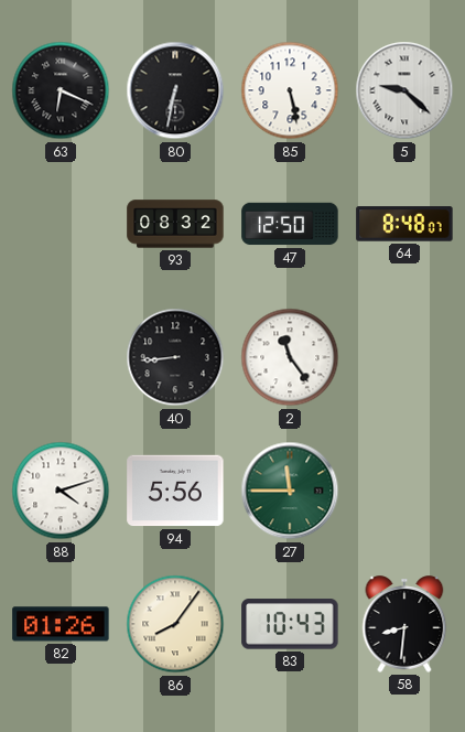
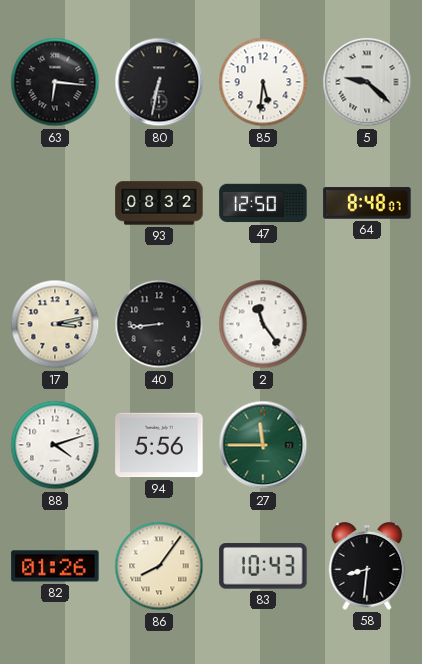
63: 6:19 -> 6:16 (55, 82)
85: 5:28 -> 5:31 (263, 82)
17: none -> 3:13 (55, 324)
